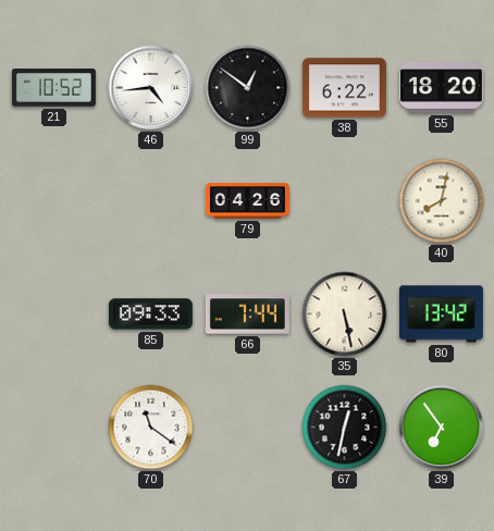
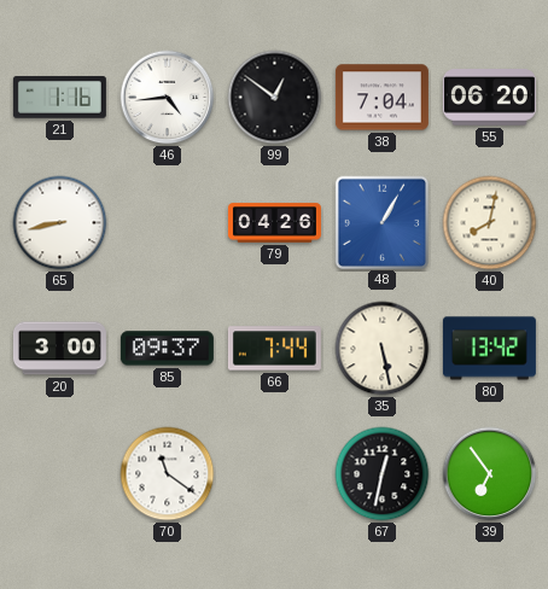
21: 10:52 -> 1:16 (59, 98)
38: 6:22 -> 7:04 (381, 98)
55: 18:20 -> 06:20 (489, 98)
65: none -> 8:43 (60, 223)
48: none -> 1:05 (381, 222)
20: none -> 3:00 (59, 349)
85: 09:33 -> 09:37 (167, 349)
